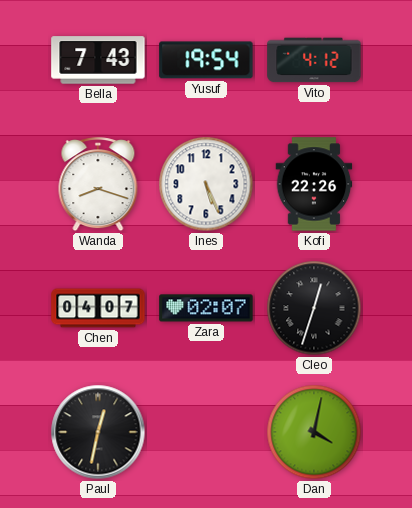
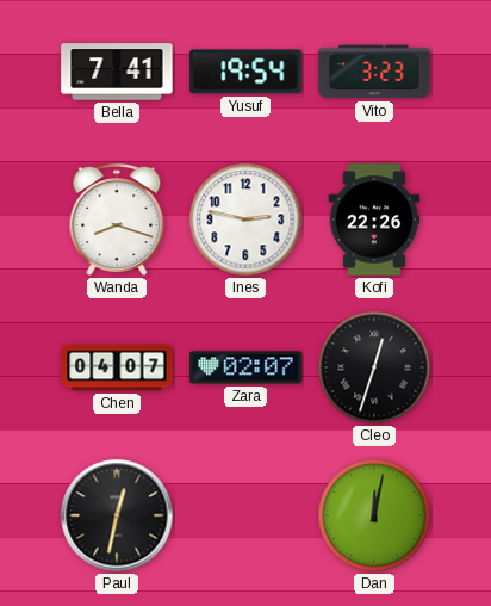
Bella: 7:43 -> 7:41 (117, 72)
Vito: 4:12 -> 3:23 (374, 72)
Ines: 5:26 -> 2:47 (245, 219)
Dan: 4:02 -> 12:02 (374, 515)
